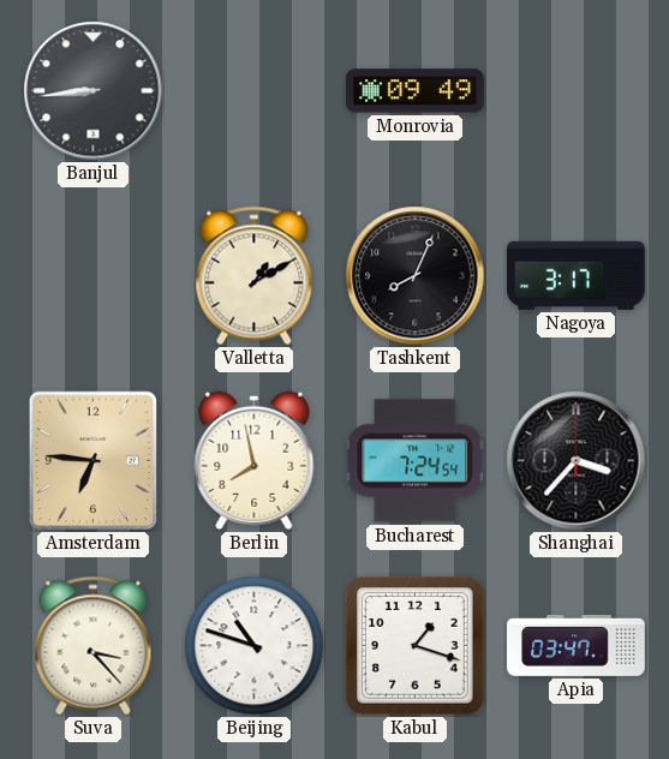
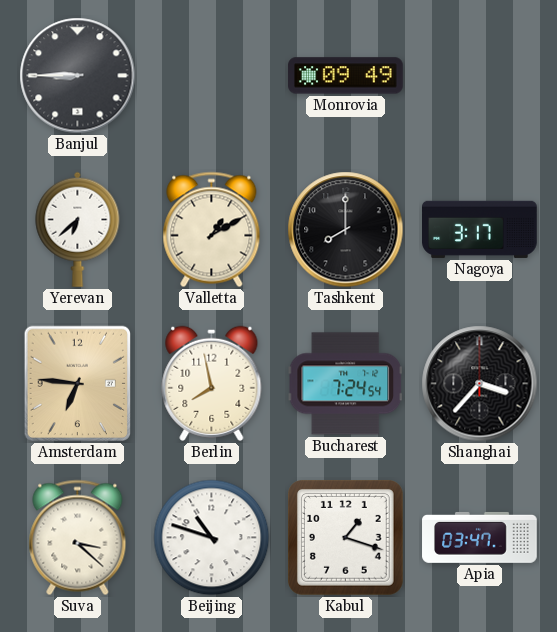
Banjul: 8:44 -> 8:45 (78, 76)
Yerevan: none -> 6:38 (78, 229)
Tashkent: 8:04 -> 8:00 (346, 230)
Suva: 3:23 -> 3:22 (78, 538)
